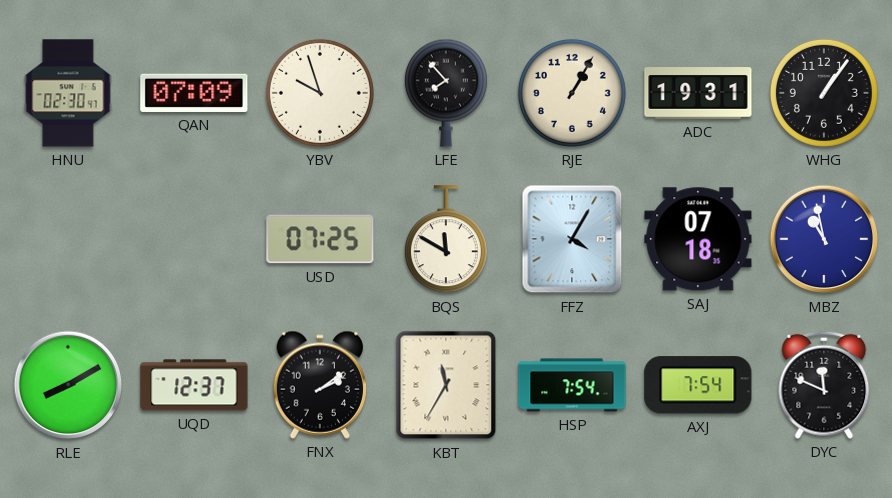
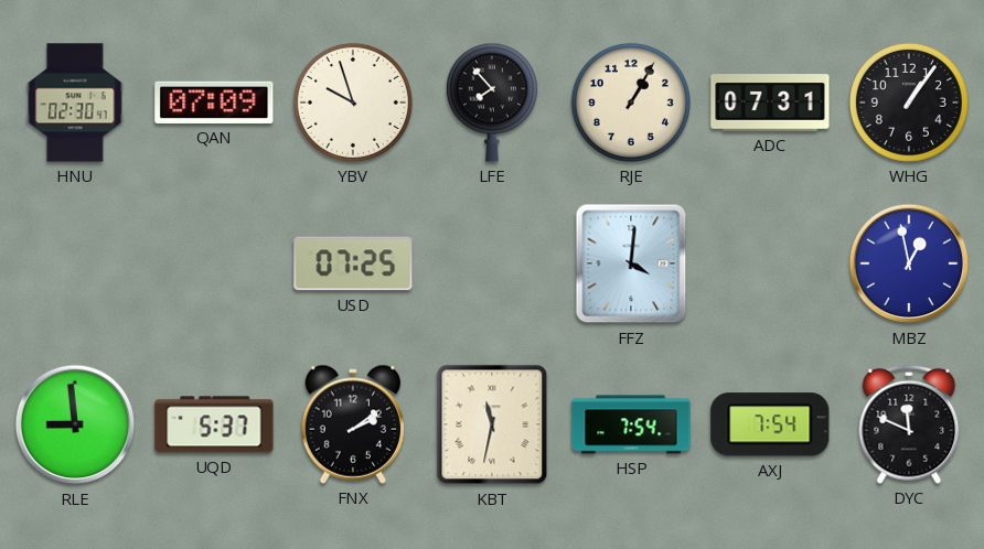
ADC: 19:31 -> 07:31 (770, 103)
BQS: 11:50 -> none (446, 240)
FFZ: 4:05 -> 4:01 (631, 263)
SAJ: 07:18 -> none (698, 239)
MBZ: 10:58 -> 12:58 (909, 263)
RLE: 8:10 -> 8:59 (75, 424)
UQD: 12:37 -> 5:37 (214, 424)
KBT: 11:35 -> 11:32 (492, 424)
